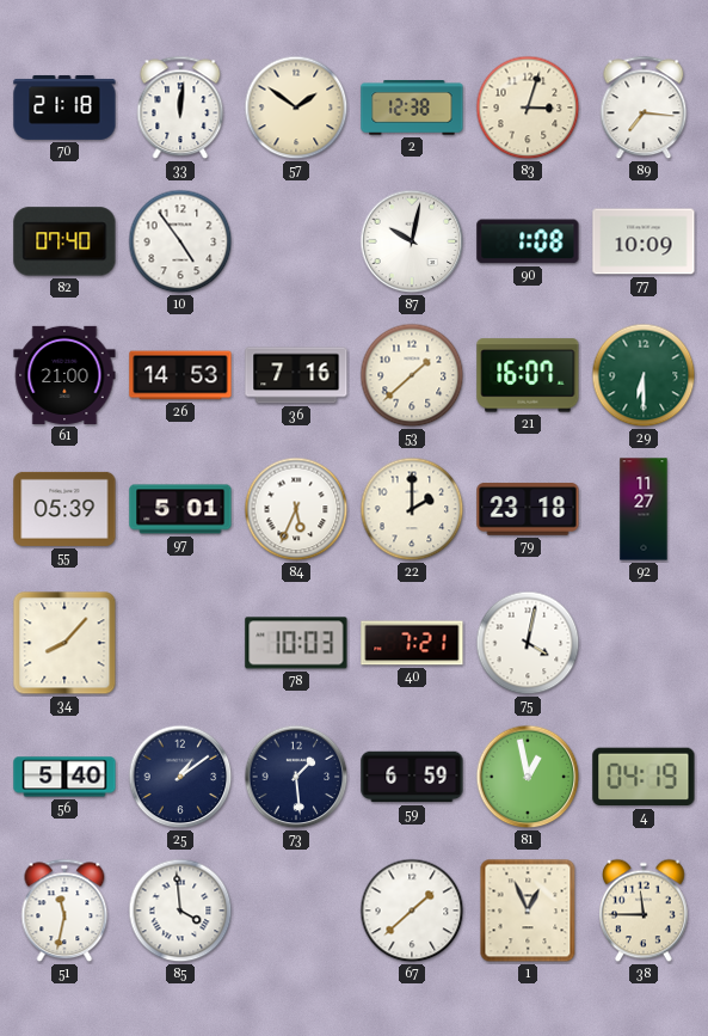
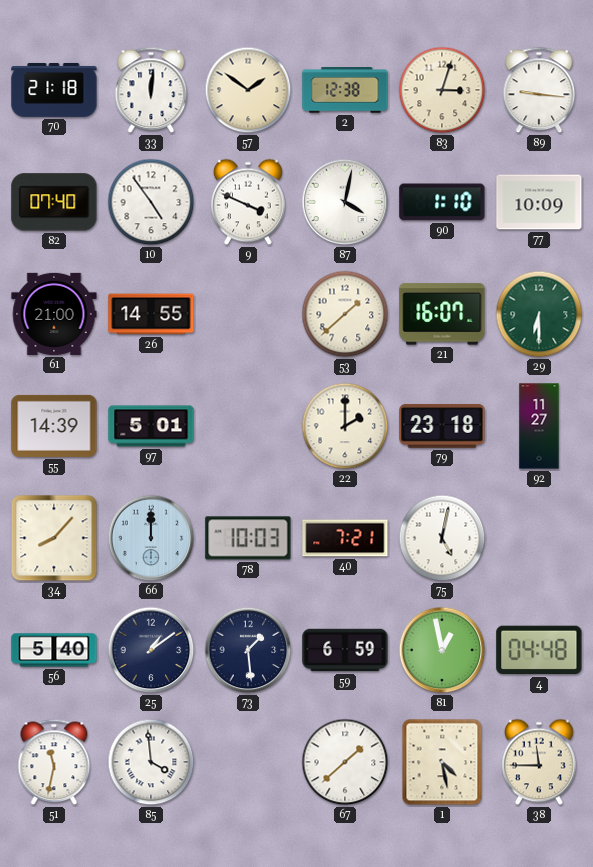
89: 7:16 -> 9:16 (539, 90)
9: none -> 3:49 (249, 202)
87: 10:02 -> 4:02 (345, 202)
90: 1:08 -> 1:10 (442, 202)
26: 14:53 -> 14:55 (151, 314)
36: 7:16 -> none (296, 375)
55: 05:39 -> 14:39 (54, 426)
84: 5:34 -> none (296, 509)
66: none -> 12:00 (151, 538)
75: 4:02 -> 5:02 (442, 538)
4: 04:19 -> 04:48 (539, 650)
1: 12:56 -> 4:28 (442, 762)
